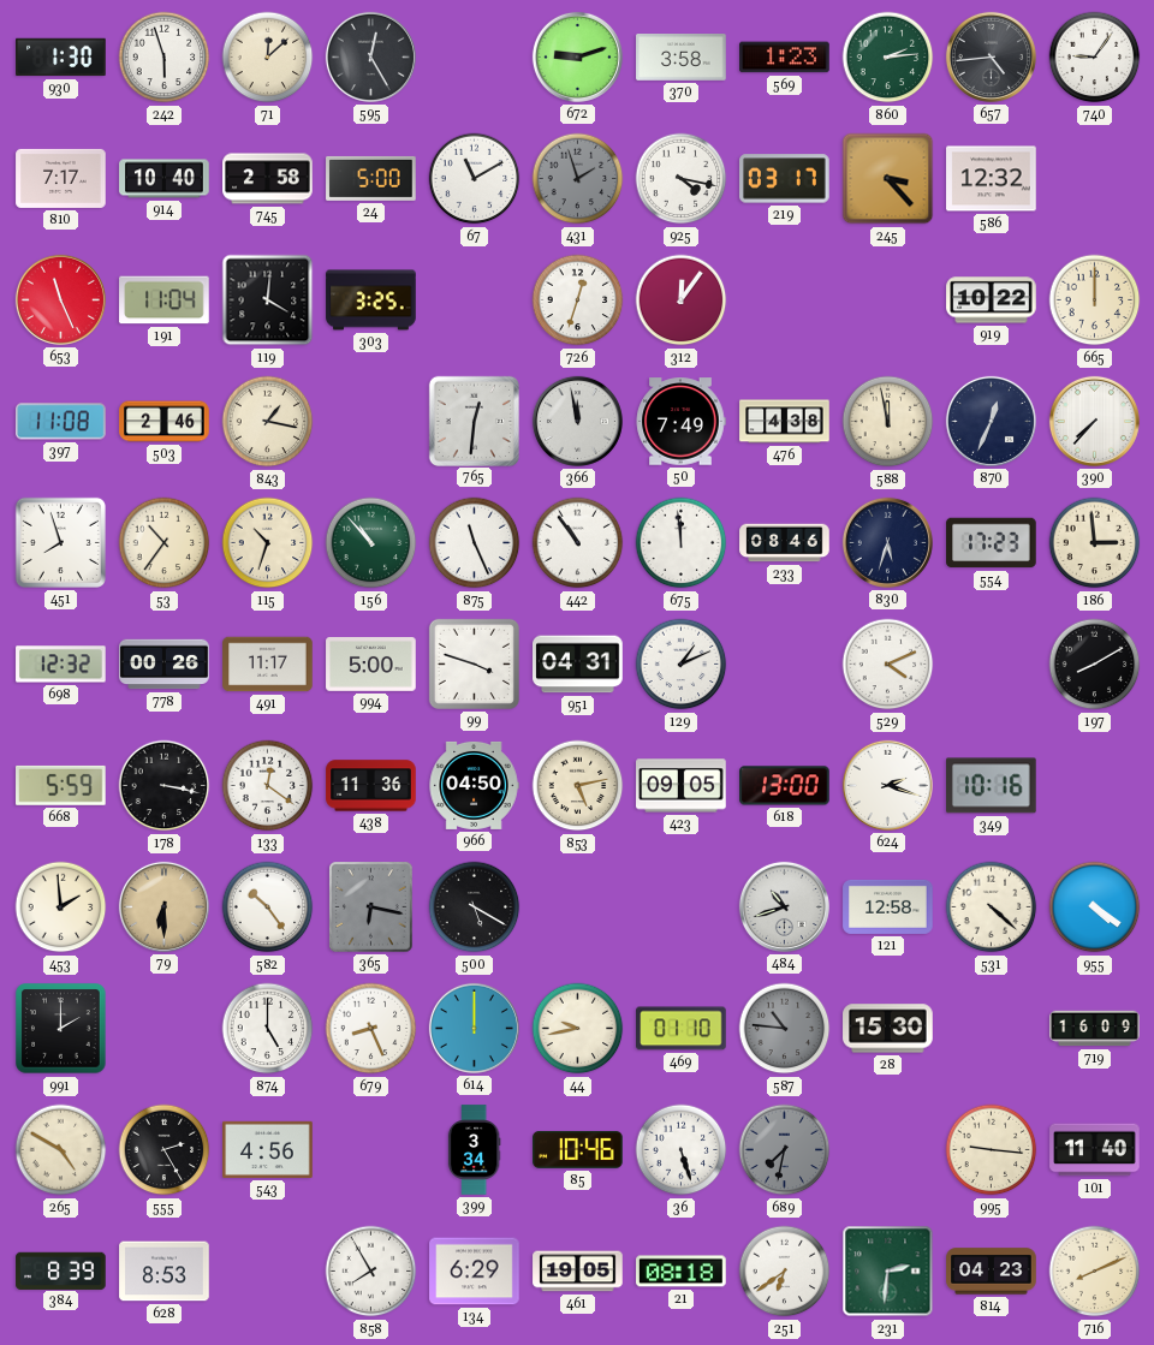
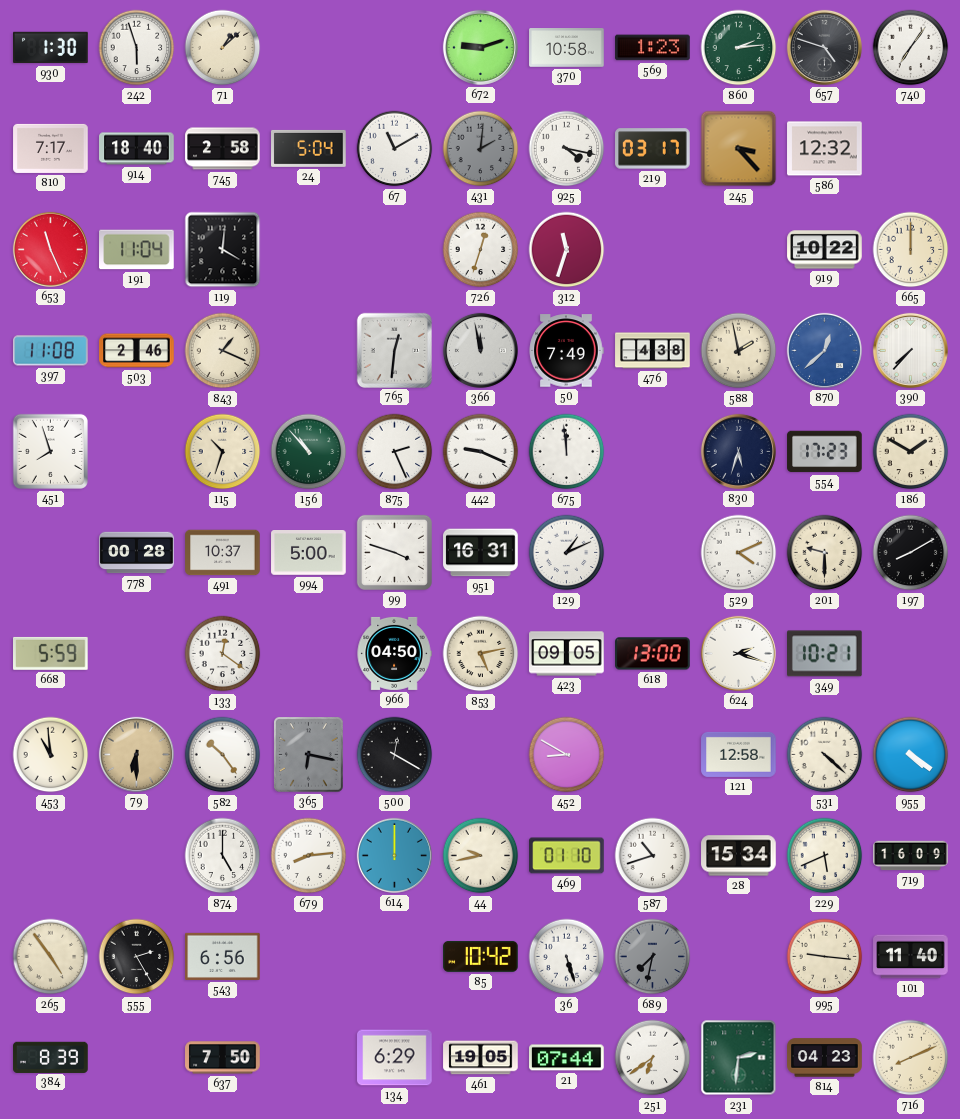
71: 12:08 -> 1:08 (223, 48)
595: 12:25 -> none (370, 56)
370: 3:58 -> 10:58 (567, 48)
657: 4:44 -> 4:48 (824, 47)
740: 9:06 -> 7:06 (911, 48)
914: 10:40 -> 18:40 (137, 149)
24: 5:00 -> 5:04 (309, 148)
431: 1:57 -> 2:01 (481, 149)
303: 3:25 -> none (371, 300)
312: 12:06 -> 11:33 (567, 250)
843: 1:17 -> 1:19 (223, 351)
588: 11:58 -> 1:58 (739, 351)
870: 12:34 -> 12:38 (824, 350)
870 dial: navy -> blue (824, 350)
53: 10:36 -> none (165, 543)
875: 11:26 -> 2:26 (395, 452)
442: 10:54 -> 9:19 (481, 452)
233: 08:46 -> none (785, 543)
186: 2:59 -> 1:50 (911, 452)
698: 12:32 -> none (61, 665)
778: 00:26 -> 00:28 (137, 553)
491: 11:17 -> 10:37 (223, 553)
951: 04:31 -> 16:31 (481, 553)
201: none -> 9:30 (825, 553)
178: 3:17 -> none (165, 786)
438: 11:36 -> none (371, 786)
349: 10:16 -> 10:21 (825, 654)
453: 1:59 -> 10:59 (51, 755)
500: 5:20 -> 12:20 (395, 755)
452: none -> 8:50 (567, 755)
484: 10:42 -> none (784, 906)
991: 2:00 -> none (61, 1029)
679: 8:26 -> 8:14 (309, 856)
587: 10:46 -> 10:42 (653, 856)
587 dial: grey -> white (653, 856)
28: 15:30 -> 15:34 (739, 856)
229: none -> 5:41 (825, 856)
265: 4:50 -> 4:54 (51, 957)
543: 4:56 -> 6:56 (223, 956)
399: 3:34 -> none (474, 1150)
85: 10:46 -> 10:42 (481, 956)
628: 8:53 -> none (165, 1272)
637: none -> 7:50 (223, 1058)
858: 7:55 -> none (371, 1272)
21: 08:18 -> 07:44 (567, 1058)
